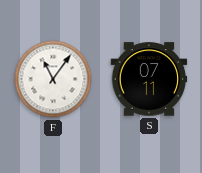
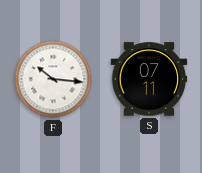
F: 11:06 -> 10:16 (53, 79)
